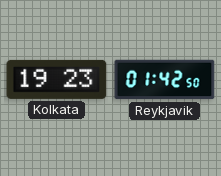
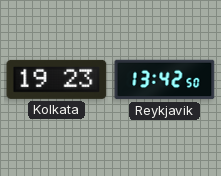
Reykjavik: 01:42 -> 13:42 (165, 80)
